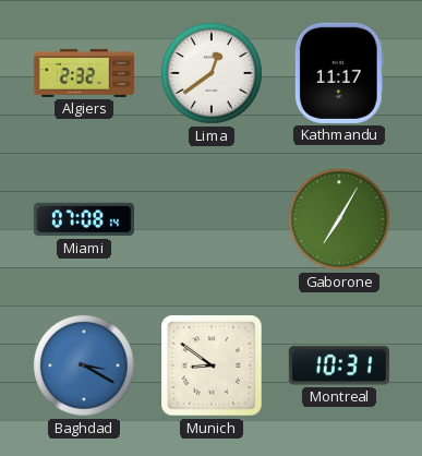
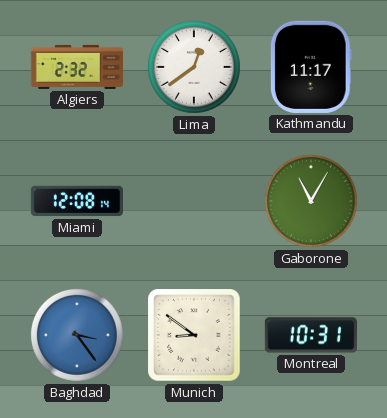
Miami: 07:08 -> 12:08 (77, 201)
Gaborone: 7:05 -> 11:05 (311, 201)
Baghdad: 3:20 -> 3:24 (77, 335)
